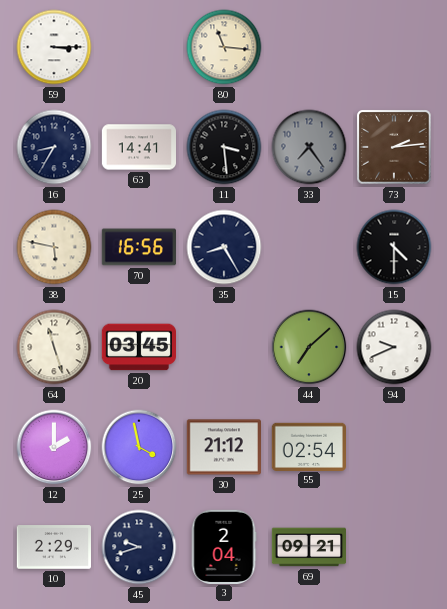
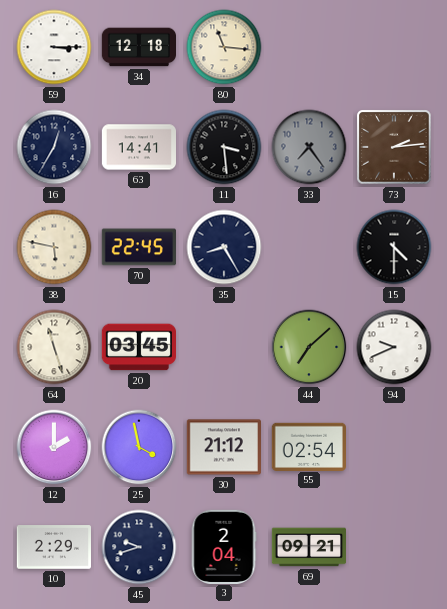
34: none -> 12:18 (138, 47)
16: 8:35 -> 12:35 (54, 147)
70: 16:56 -> 22:45 (138, 247)
